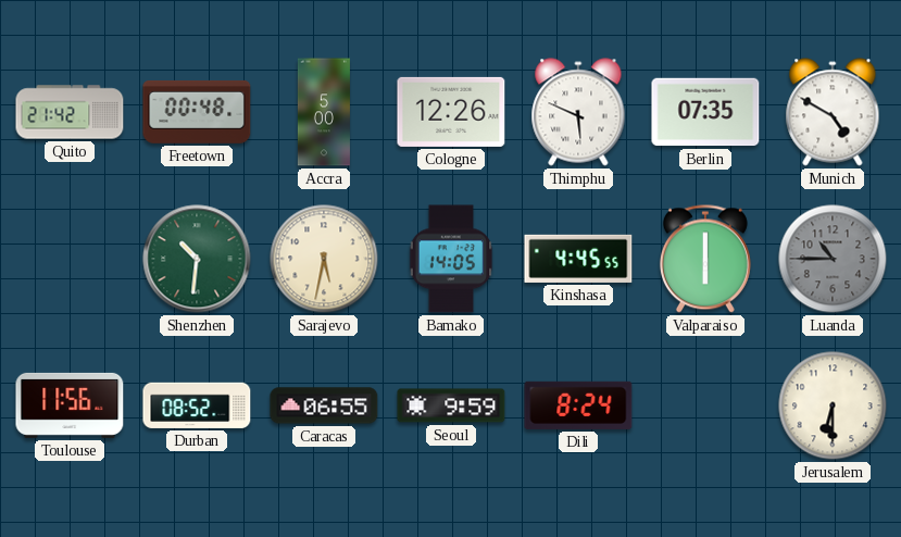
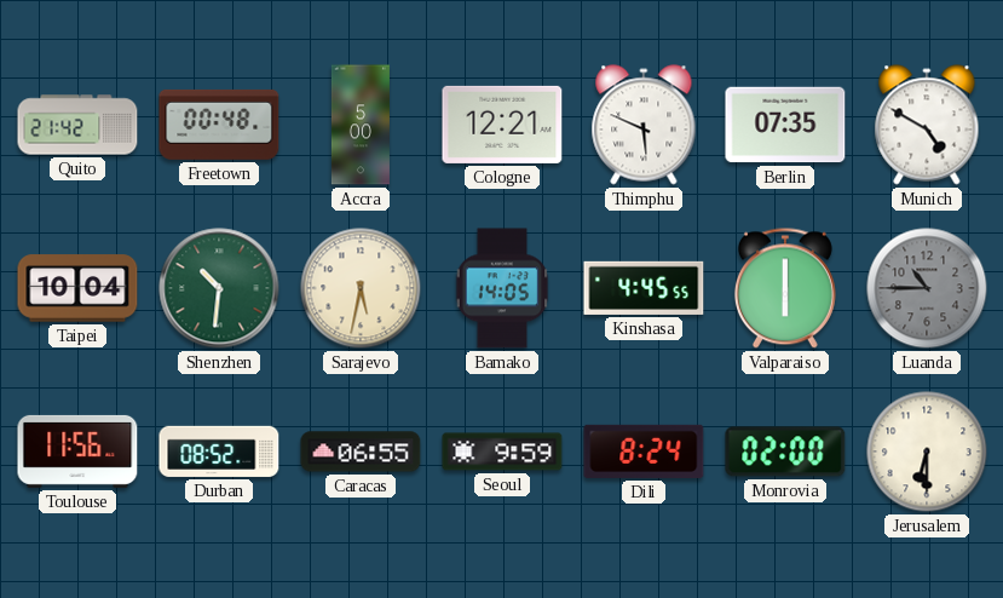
Cologne: 12:26 -> 12:21 (502, 125)
Taipei: none -> 10:04 (77, 288)
Monrovia: none -> 02:00 (785, 452)
